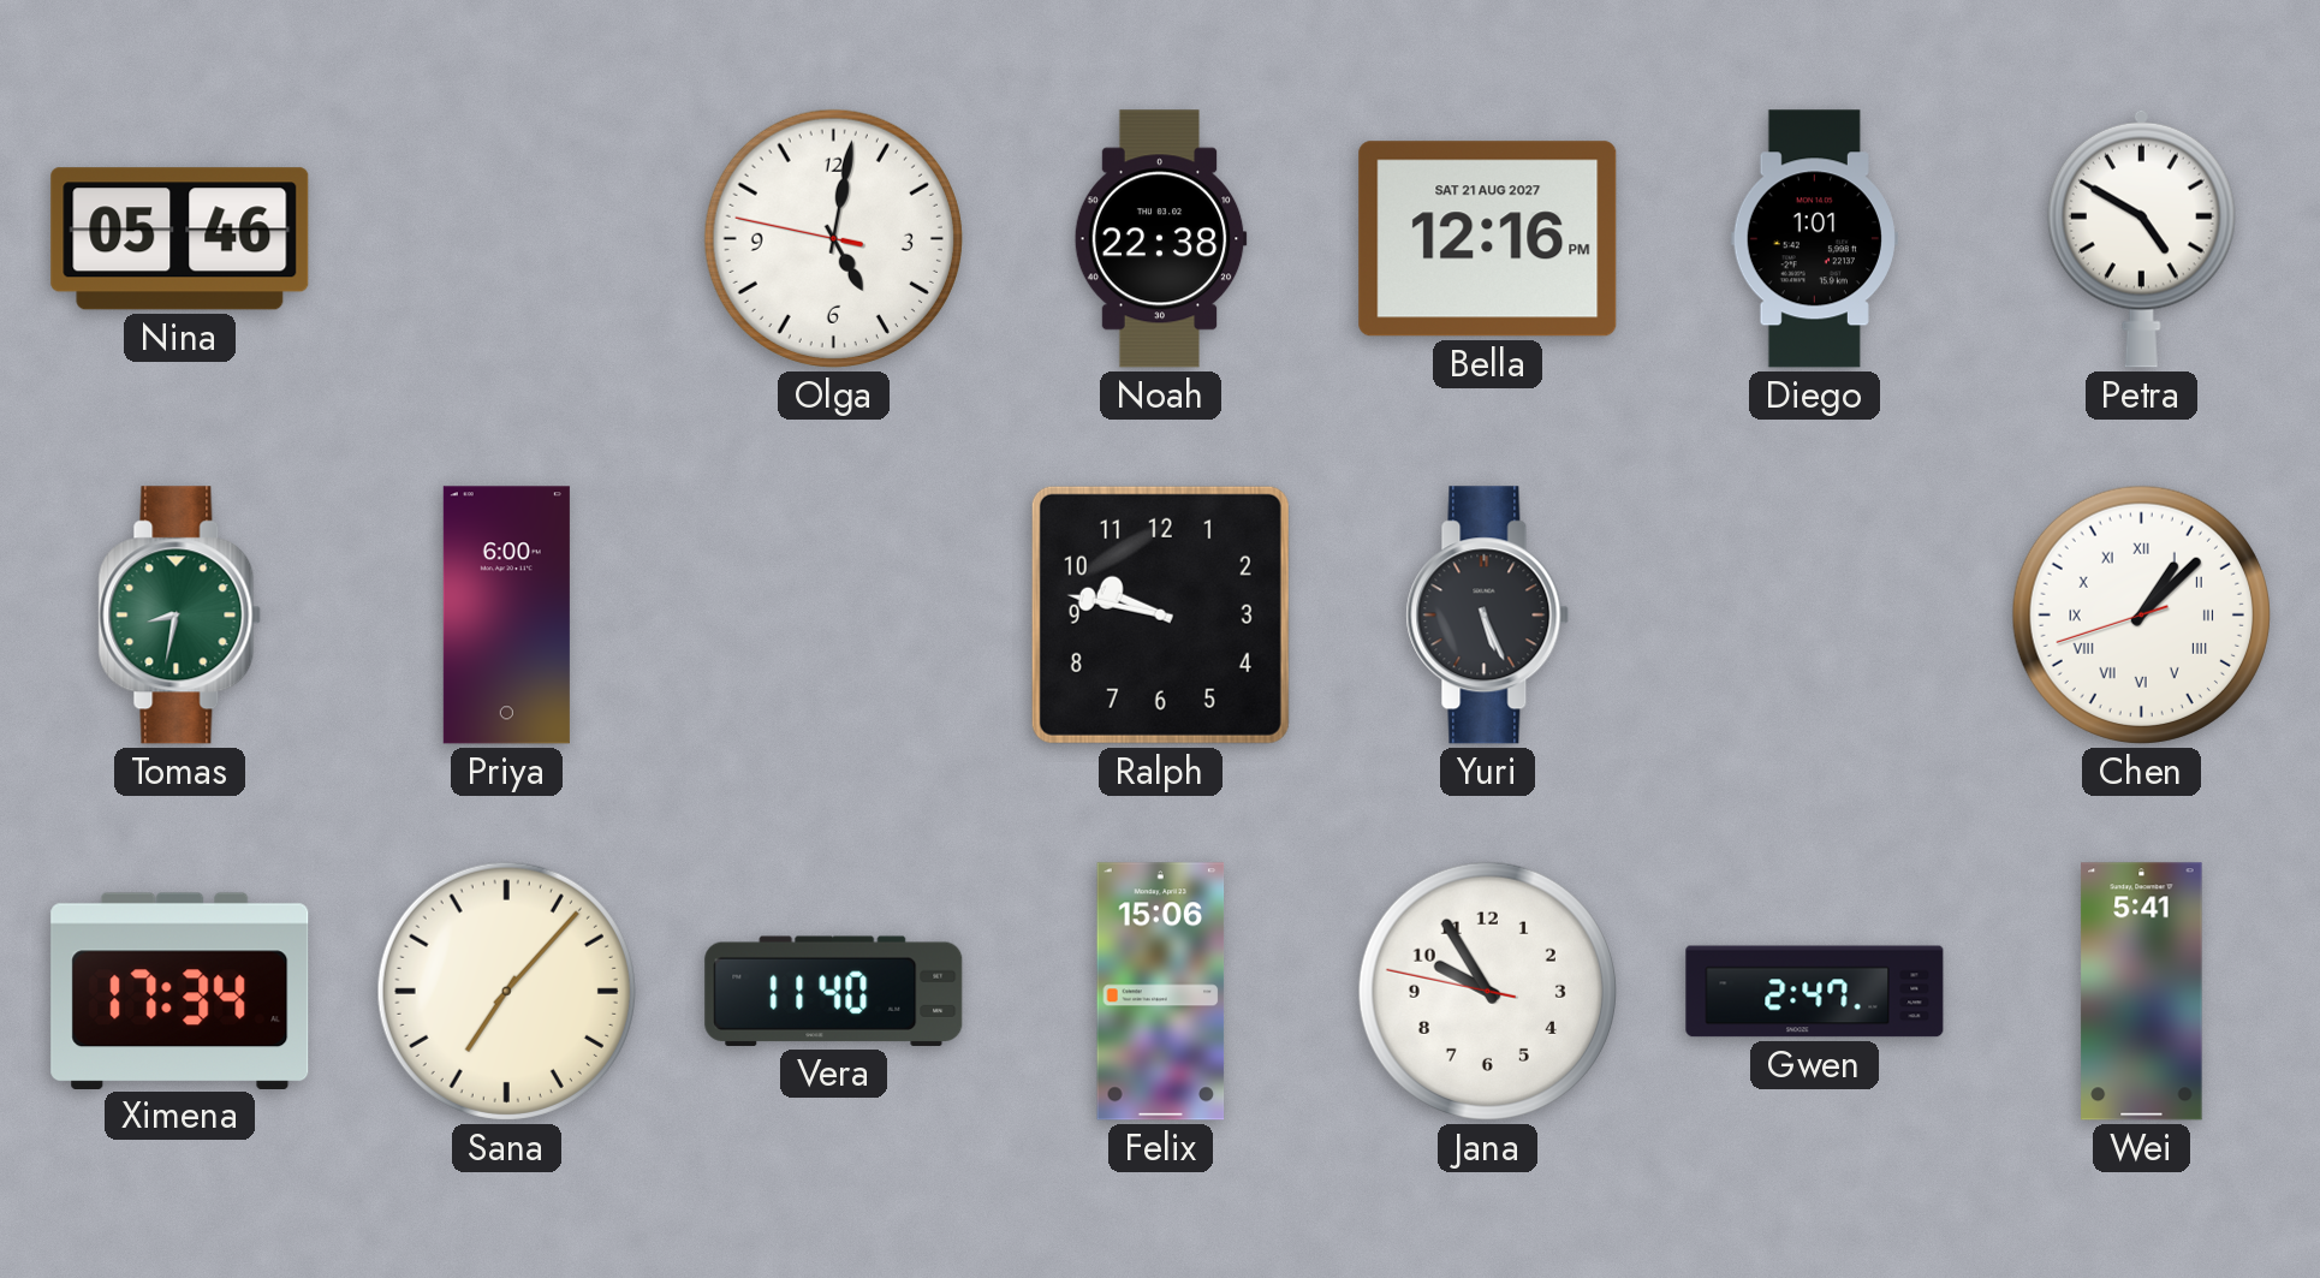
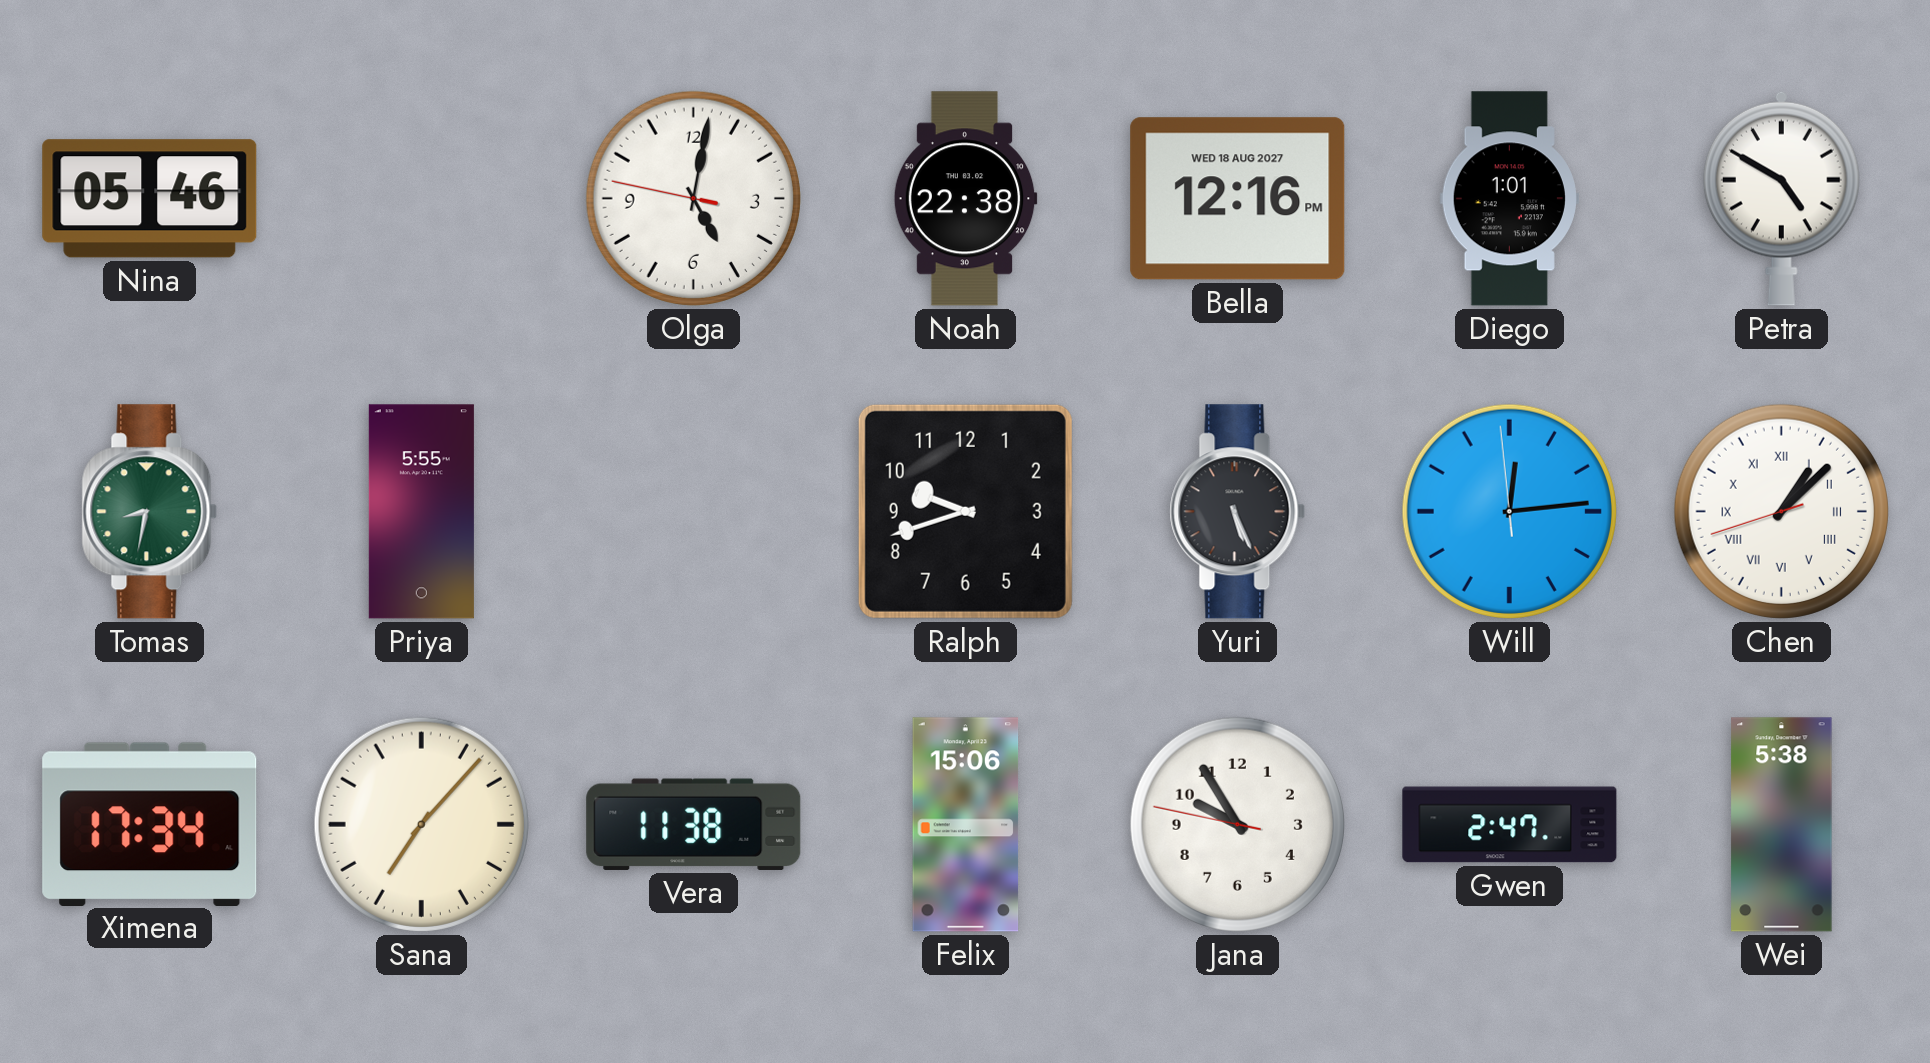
Bella date: SAT 21 AUG 2027 -> WED 18 AUG 2027 (1238, 199)
Priya: 6:00 -> 5:55 (421, 512)
Ralph: 9:47 -> 9:42 (965, 511)
Will: none -> 12:13 (1509, 511)
Vera: 11:40 -> 11:38 (694, 824)
Wei: 5:41 -> 5:38 (1782, 825)
